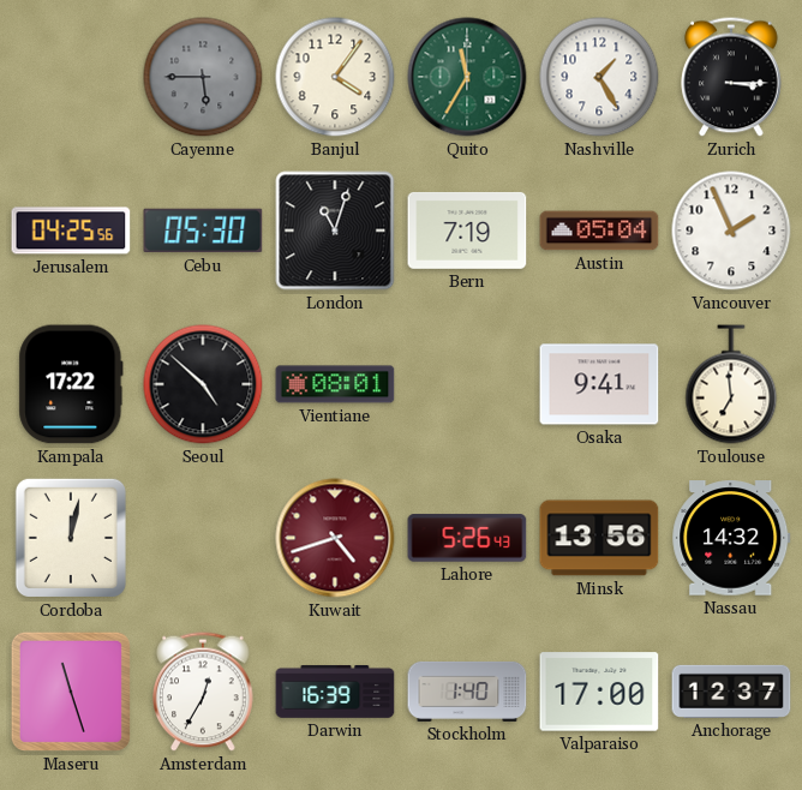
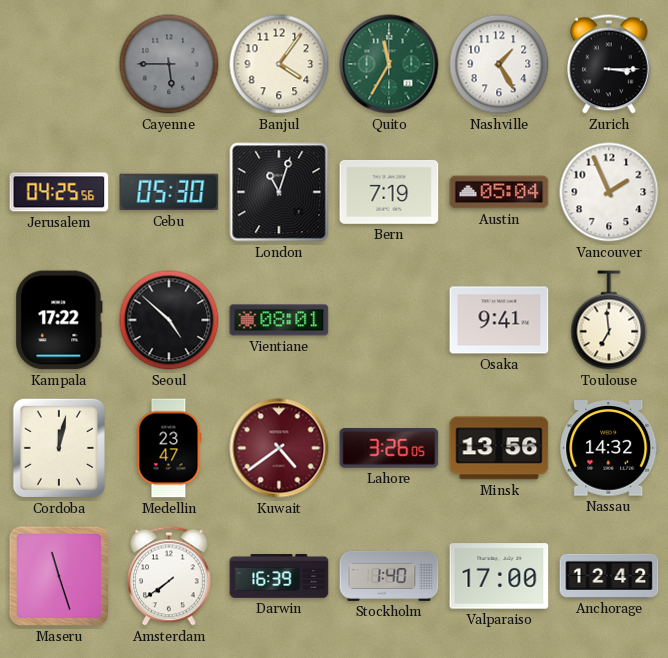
Medellin: none -> 23:47 (169, 448)
Kuwait: 4:42 -> 4:39 (279, 448)
Lahore: 5:26 -> 3:26 (389, 448)
Amsterdam: 12:35 -> 7:39 (170, 576)
Anchorage: 12:37 -> 12:42 (609, 576)
